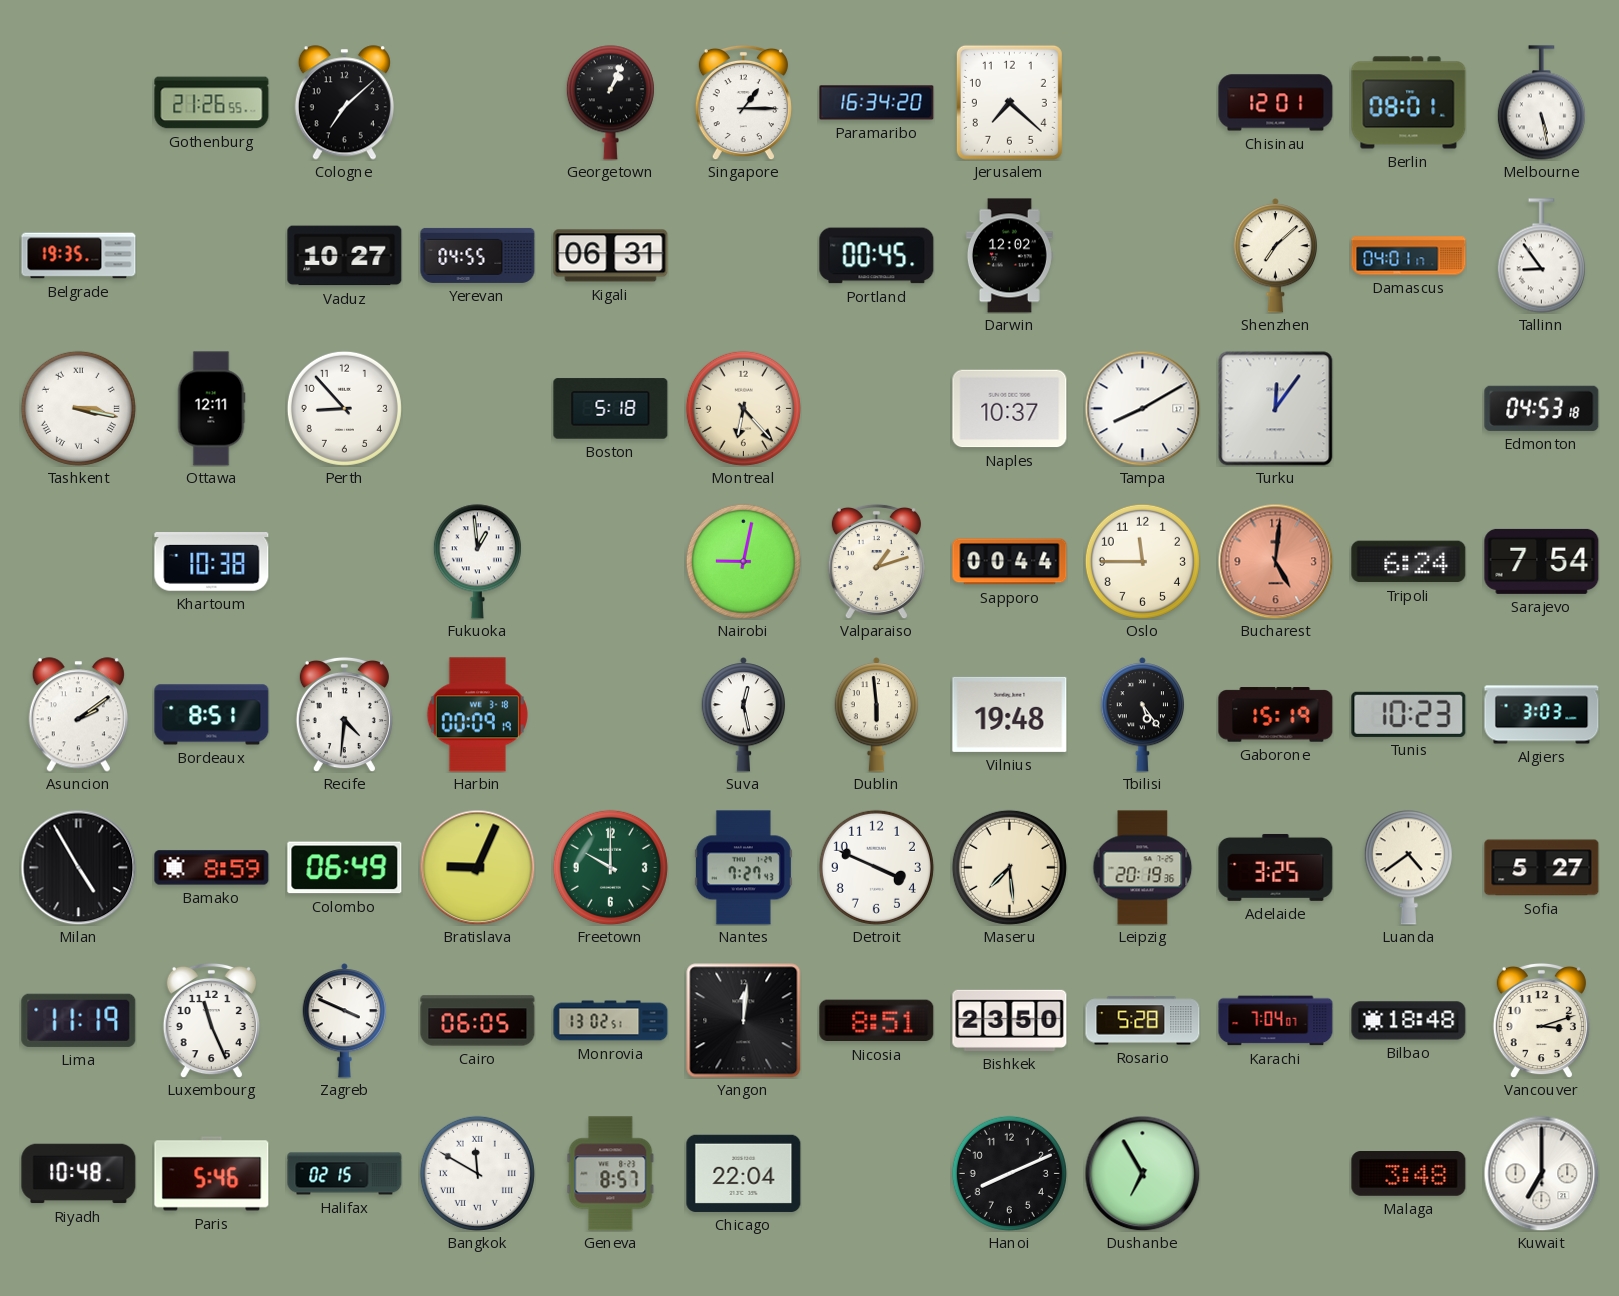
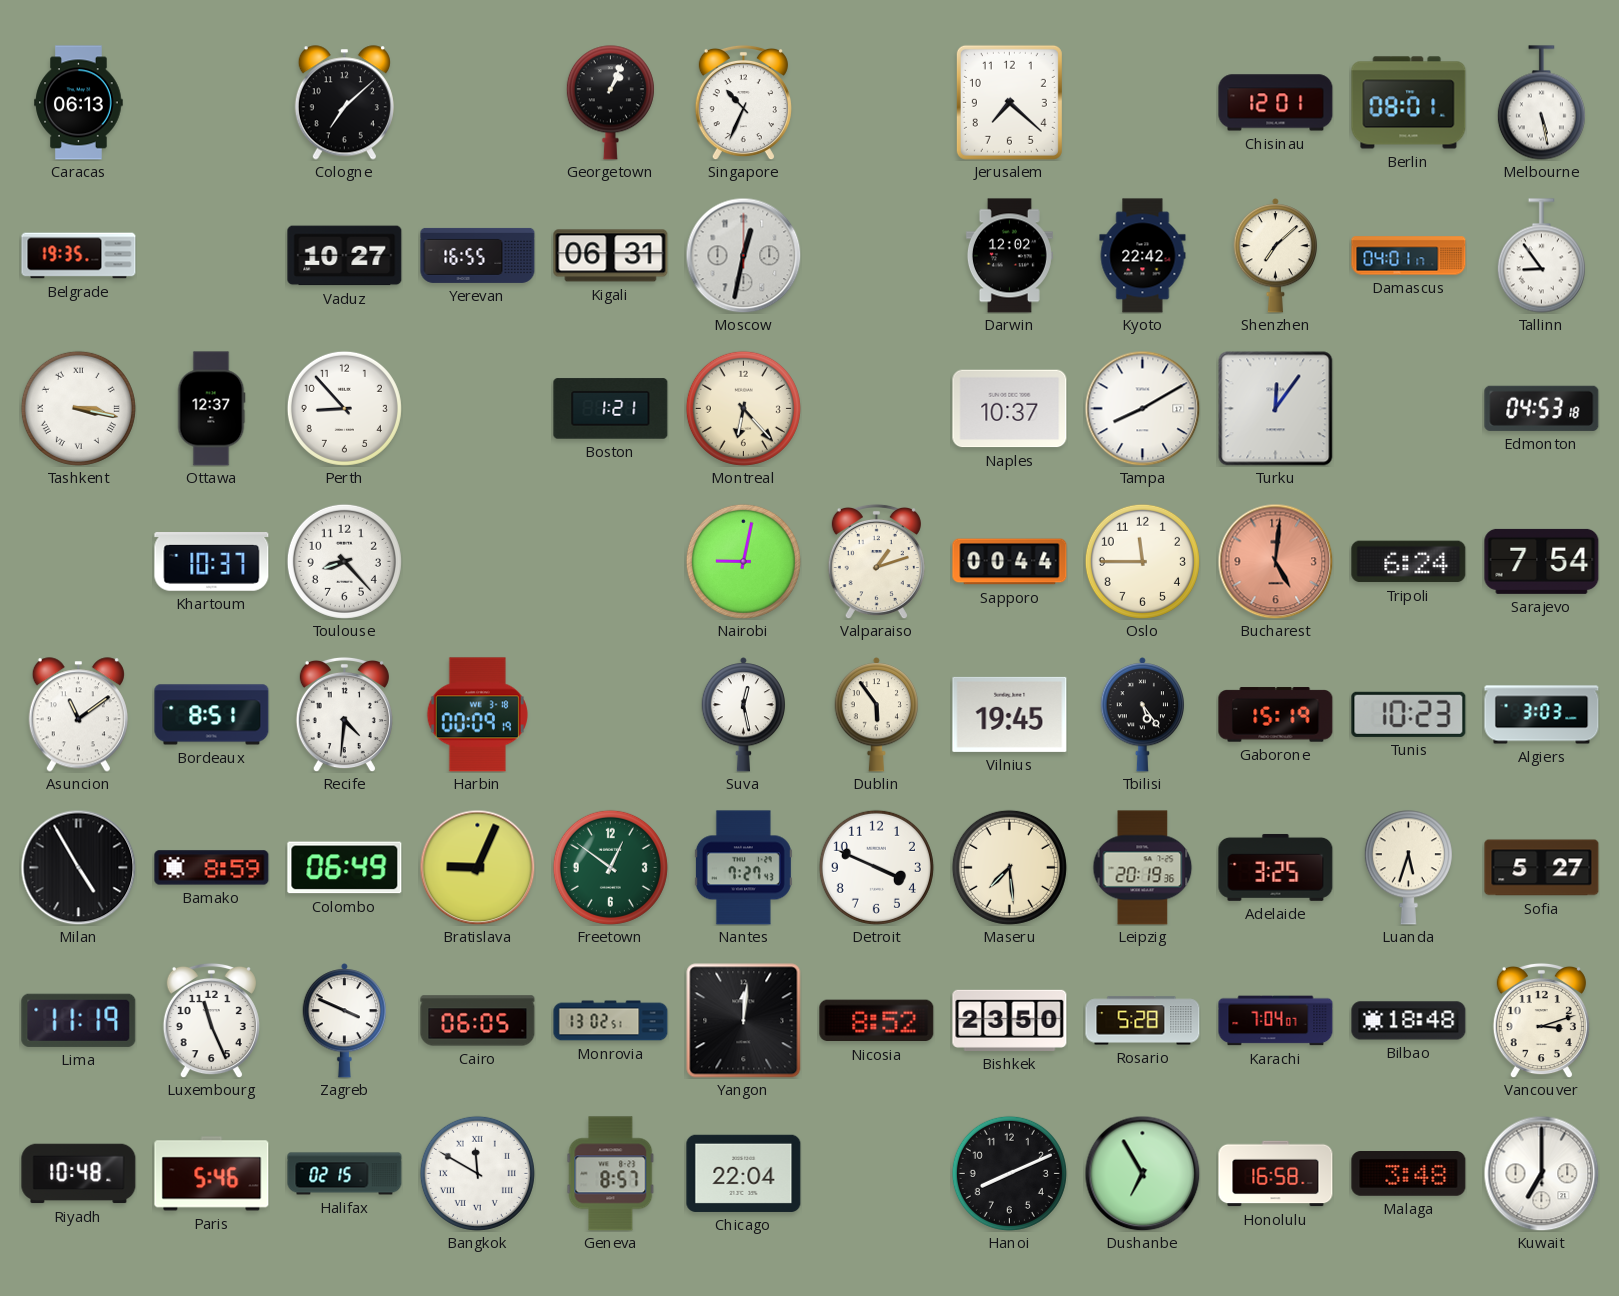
Caracas: none -> 06:13 (79, 103)
Gothenburg: 21:26 -> none (212, 103)
Singapore: 1:15 -> 10:34 (743, 102)
Paramaribo: 16:34 -> none (877, 103)
Yerevan: 04:55 -> 16:55 (478, 255)
Moscow: none -> 12:32 (743, 255)
Portland: 00:45 -> none (877, 256)
Kyoto: none -> 22:42 (1143, 256)
Ottawa: 12:11 -> 12:37 (211, 409)
Boston: 5:18 -> 1:21 (611, 409)
Khartoum: 10:38 -> 10:37 (212, 562)
Toulouse: none -> 8:23 (344, 561)
Fukuoka: 12:59 -> none (477, 562)
Asuncion: 2:09 -> 11:09 (78, 715)
Dublin: 5:59 -> 5:54 (877, 715)
Vilnius: 19:48 -> 19:45 (1010, 714)
Freetown: 10:00 -> 12:51 (610, 867)
Luanda: 4:39 -> 5:33 (1408, 868)
Nicosia: 8:51 -> 8:52 (877, 1021)
Honolulu: none -> 16:58 (1276, 1174)
